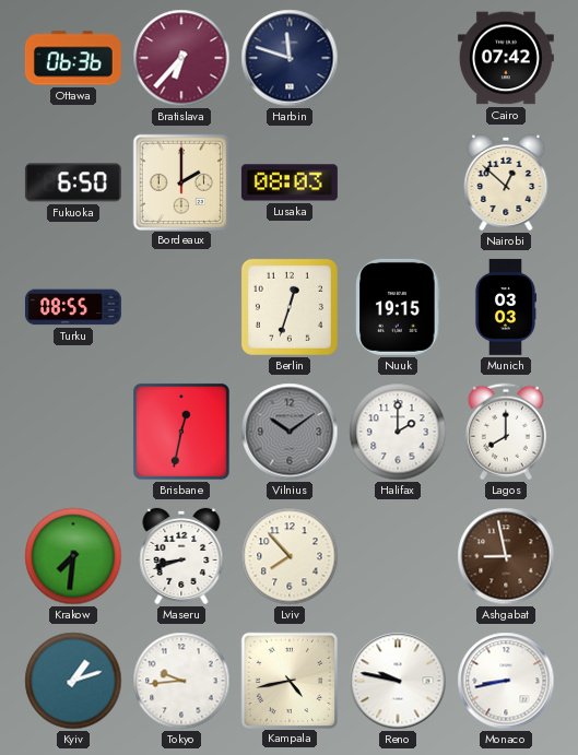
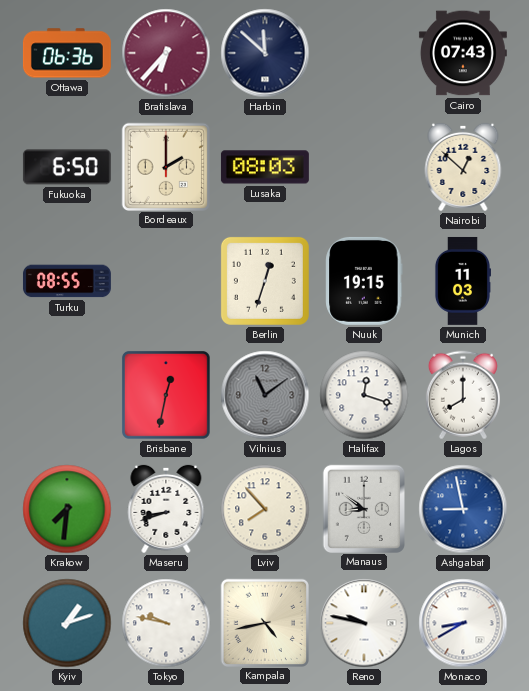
Harbin: 11:48 -> 11:52 (265, 53)
Cairo: 07:42 -> 07:43 (463, 53)
Munich: 03:03 -> 11:03 (462, 281)
Vilnius: 10:09 -> 11:09 (265, 395)
Halifax: 2:00 -> 12:18 (364, 395)
Manaus: none -> 8:51 (363, 508)
Ashgabat dial: brown -> blue (463, 509)
Tokyo: 9:44 -> 9:47 (166, 623)
Monaco: 8:43 -> 8:40 (463, 623)
